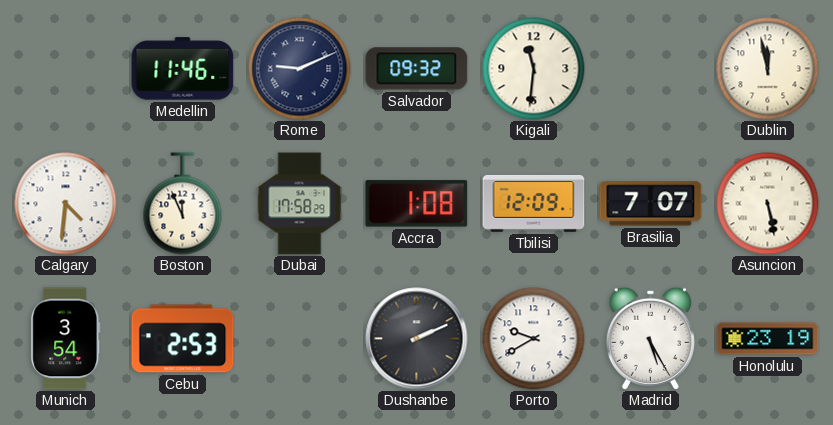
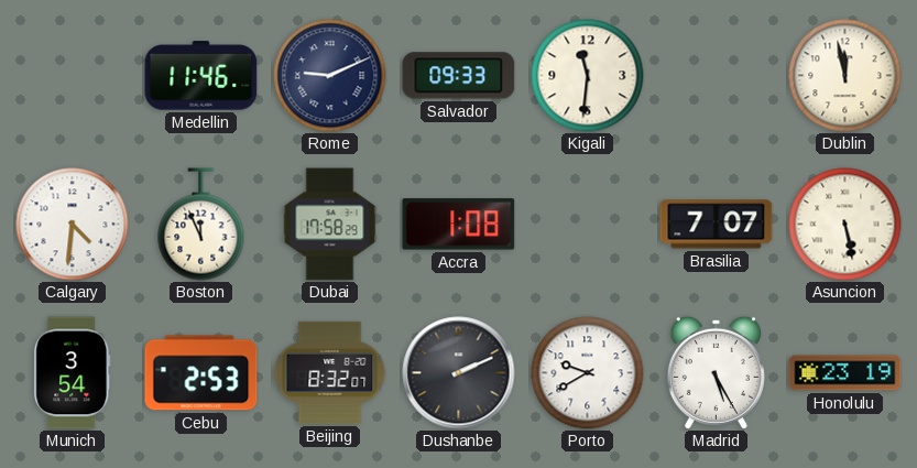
Salvador: 09:32 -> 09:33 (459, 76)
Tbilisi: 12:09 -> none (534, 203)
Beijing: none -> 8:32 (330, 372)
